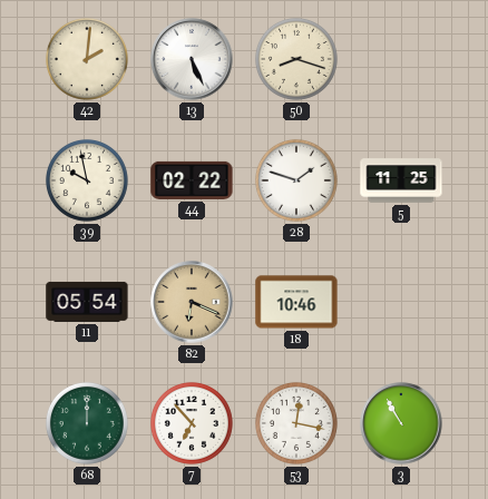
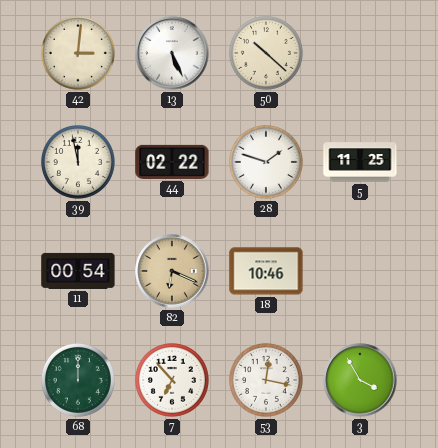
42: 2:01 -> 3:01 (78, 53)
50: 8:18 -> 10:22 (266, 53)
39: 9:58 -> 11:58 (78, 162)
11: 05:54 -> 00:54 (78, 271)
3: 10:55 -> 3:55 (360, 380)
